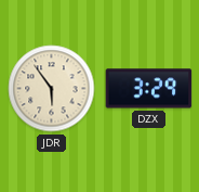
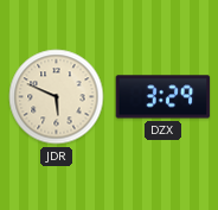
JDR: 5:54 -> 5:49 (57, 97)
